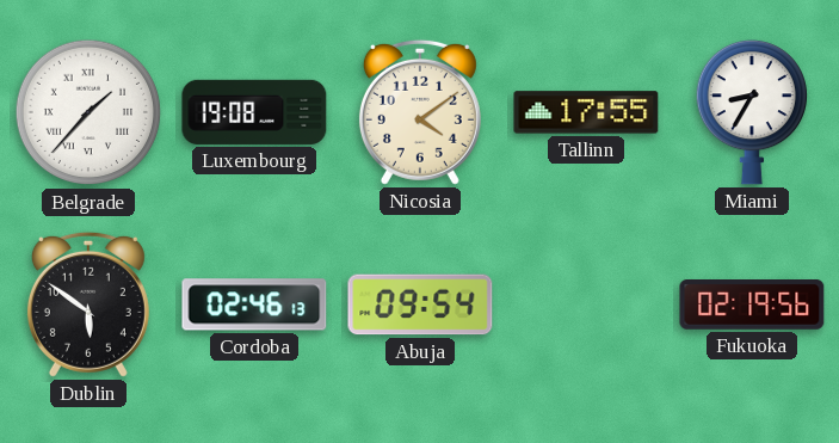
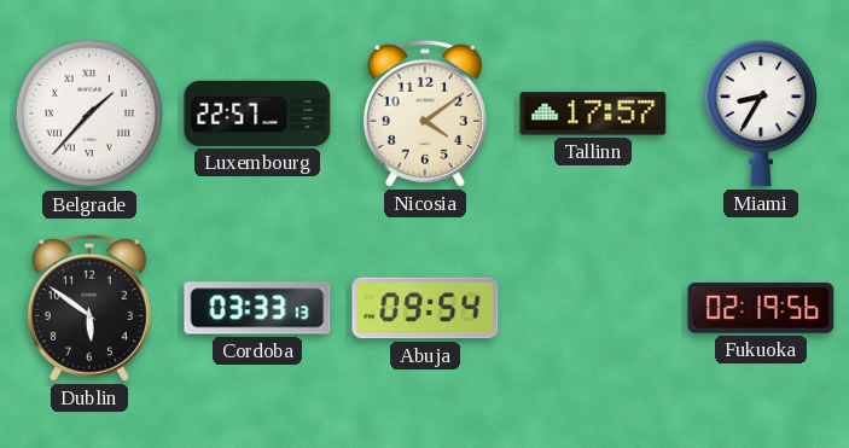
Luxembourg: 19:08 -> 22:57 (257, 114)
Tallinn: 17:55 -> 17:57 (593, 114)
Cordoba: 02:46 -> 03:33 (257, 308)
